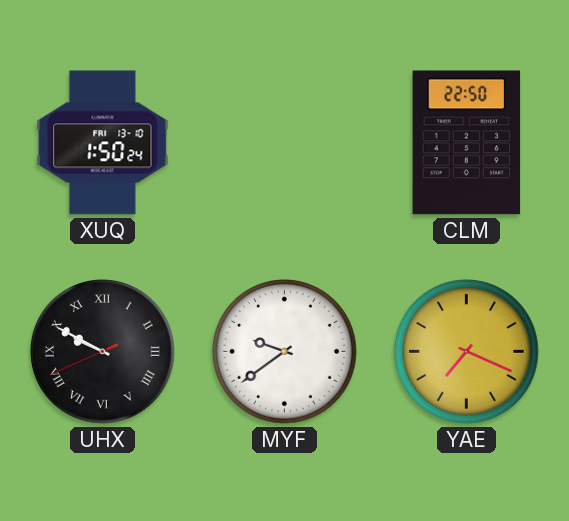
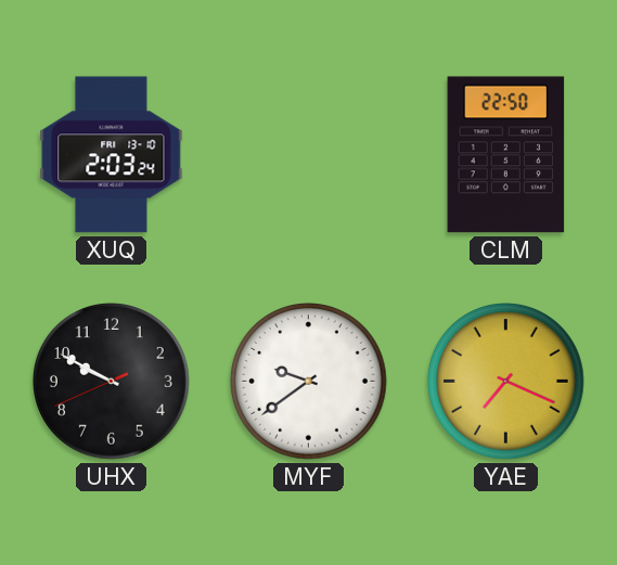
XUQ: 1:50 -> 2:03 (112, 155)
UHX numerals: Roman -> Arabic (112, 382)
